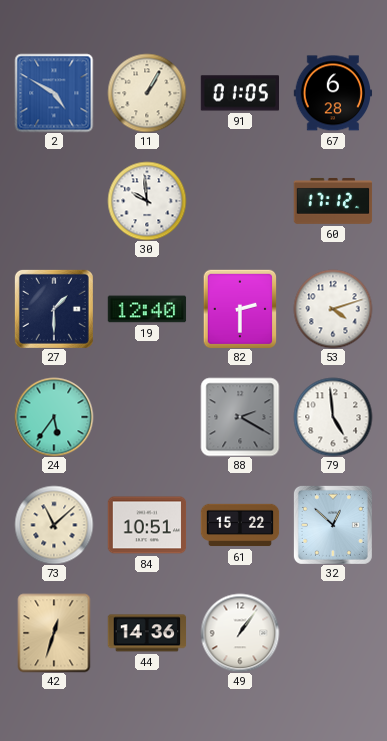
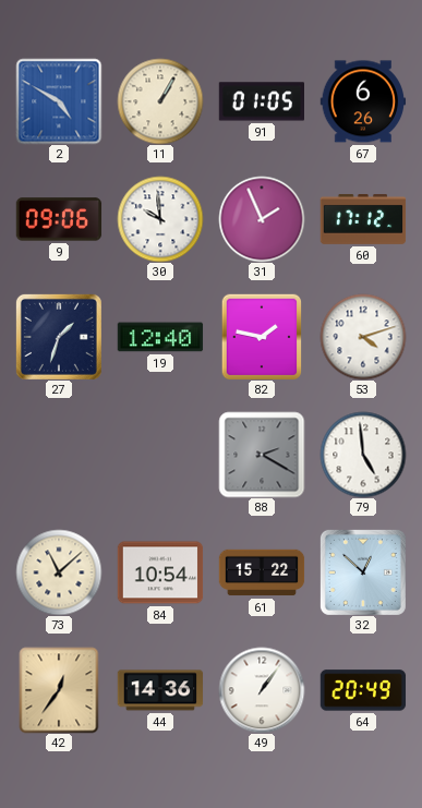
67: 6:28 -> 6:26 (363, 101)
9: none -> 09:06 (59, 219)
31: none -> 1:56 (262, 219)
27: 1:30 -> 1:33 (59, 337)
82: 2:30 -> 1:47 (262, 337)
24: 5:36 -> none (54, 417)
84: 10:51 -> 10:54 (160, 572)
42: 12:33 -> 12:36 (59, 690)
64: none -> 20:49 (363, 690)
